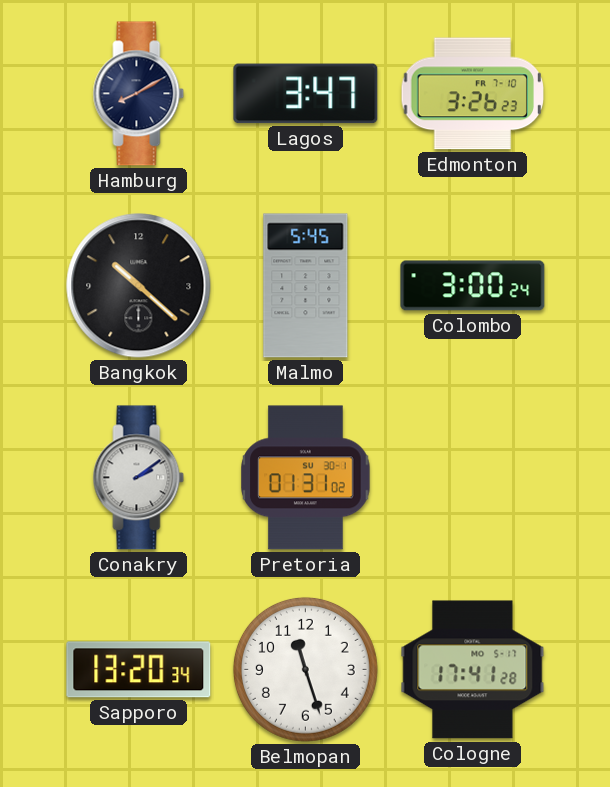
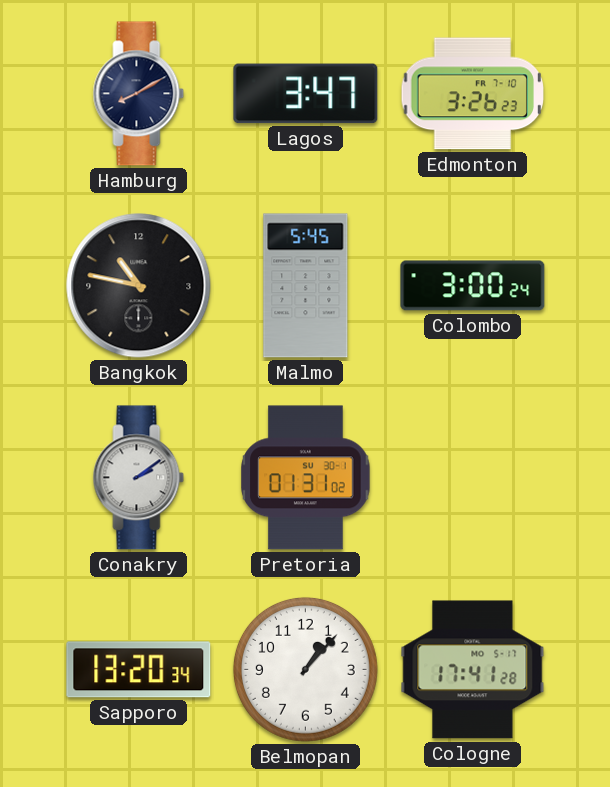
Bangkok: 10:22 -> 10:47 (139, 286)
Belmopan: 11:27 -> 1:07 (305, 669)
